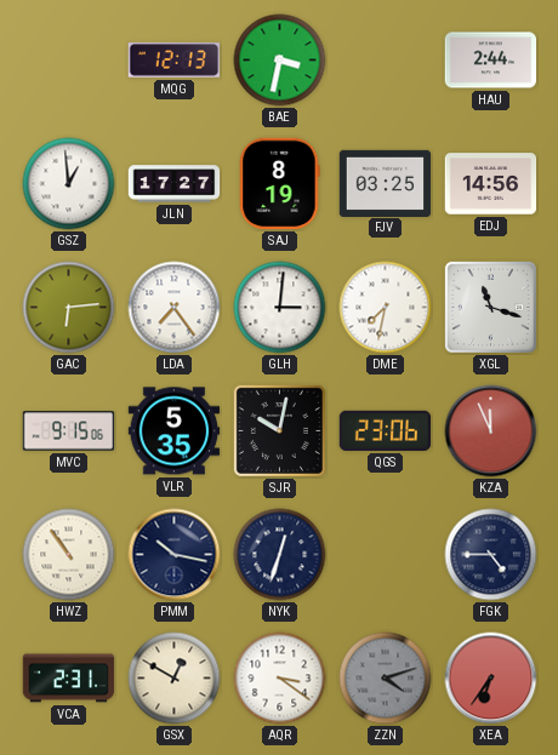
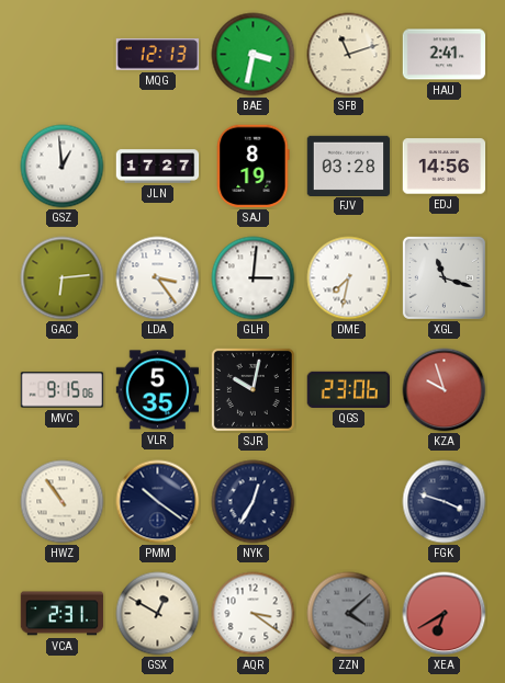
SFB: none -> 11:12 (349, 55)
HAU: 2:44 -> 2:41 (445, 55)
FJV: 03:25 -> 03:28 (349, 166)
LDA: 7:24 -> 3:24 (158, 278)
KZA: 11:56 -> 9:57 (445, 390)
PMM: 10:17 -> 10:21 (158, 502)
NYK: 12:33 -> 12:35 (254, 502)
FGK: 4:45 -> 3:48 (445, 502)
ZZN: 4:12 -> 4:08 (349, 614)
XEA: 6:36 -> 6:40 (445, 614)
